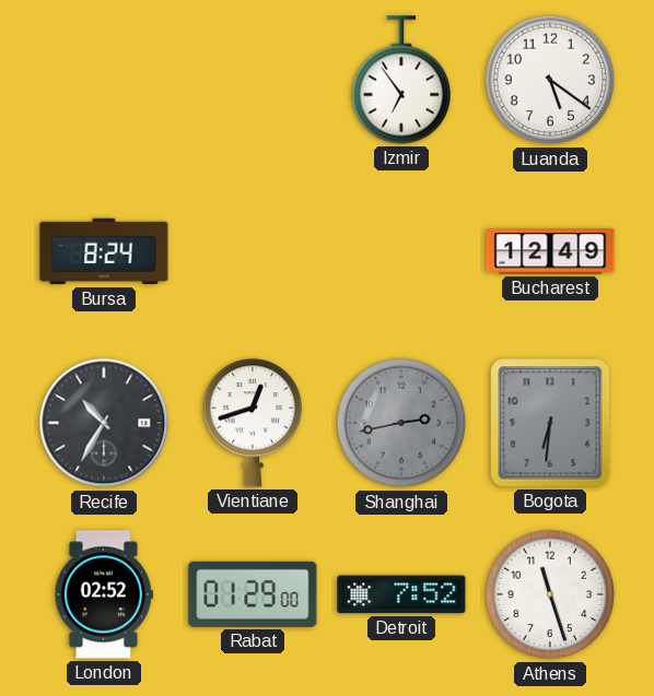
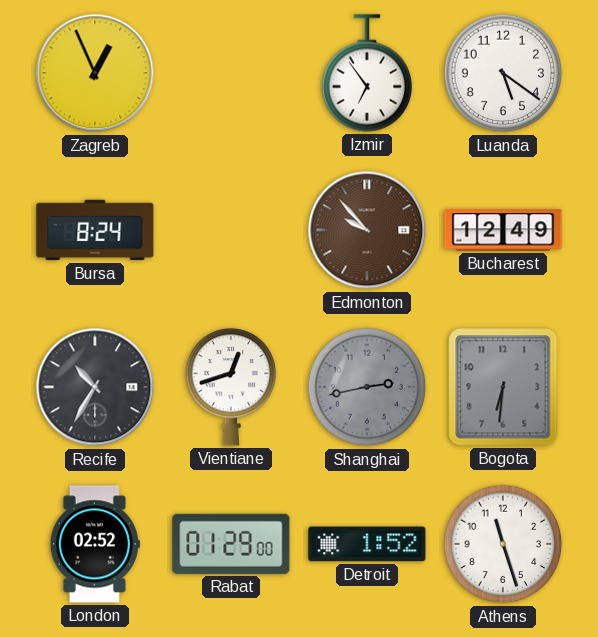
Zagreb: none -> 12:56 (95, 73)
Edmonton: none -> 9:53 (367, 230)
Detroit: 7:52 -> 1:52 (367, 544)
